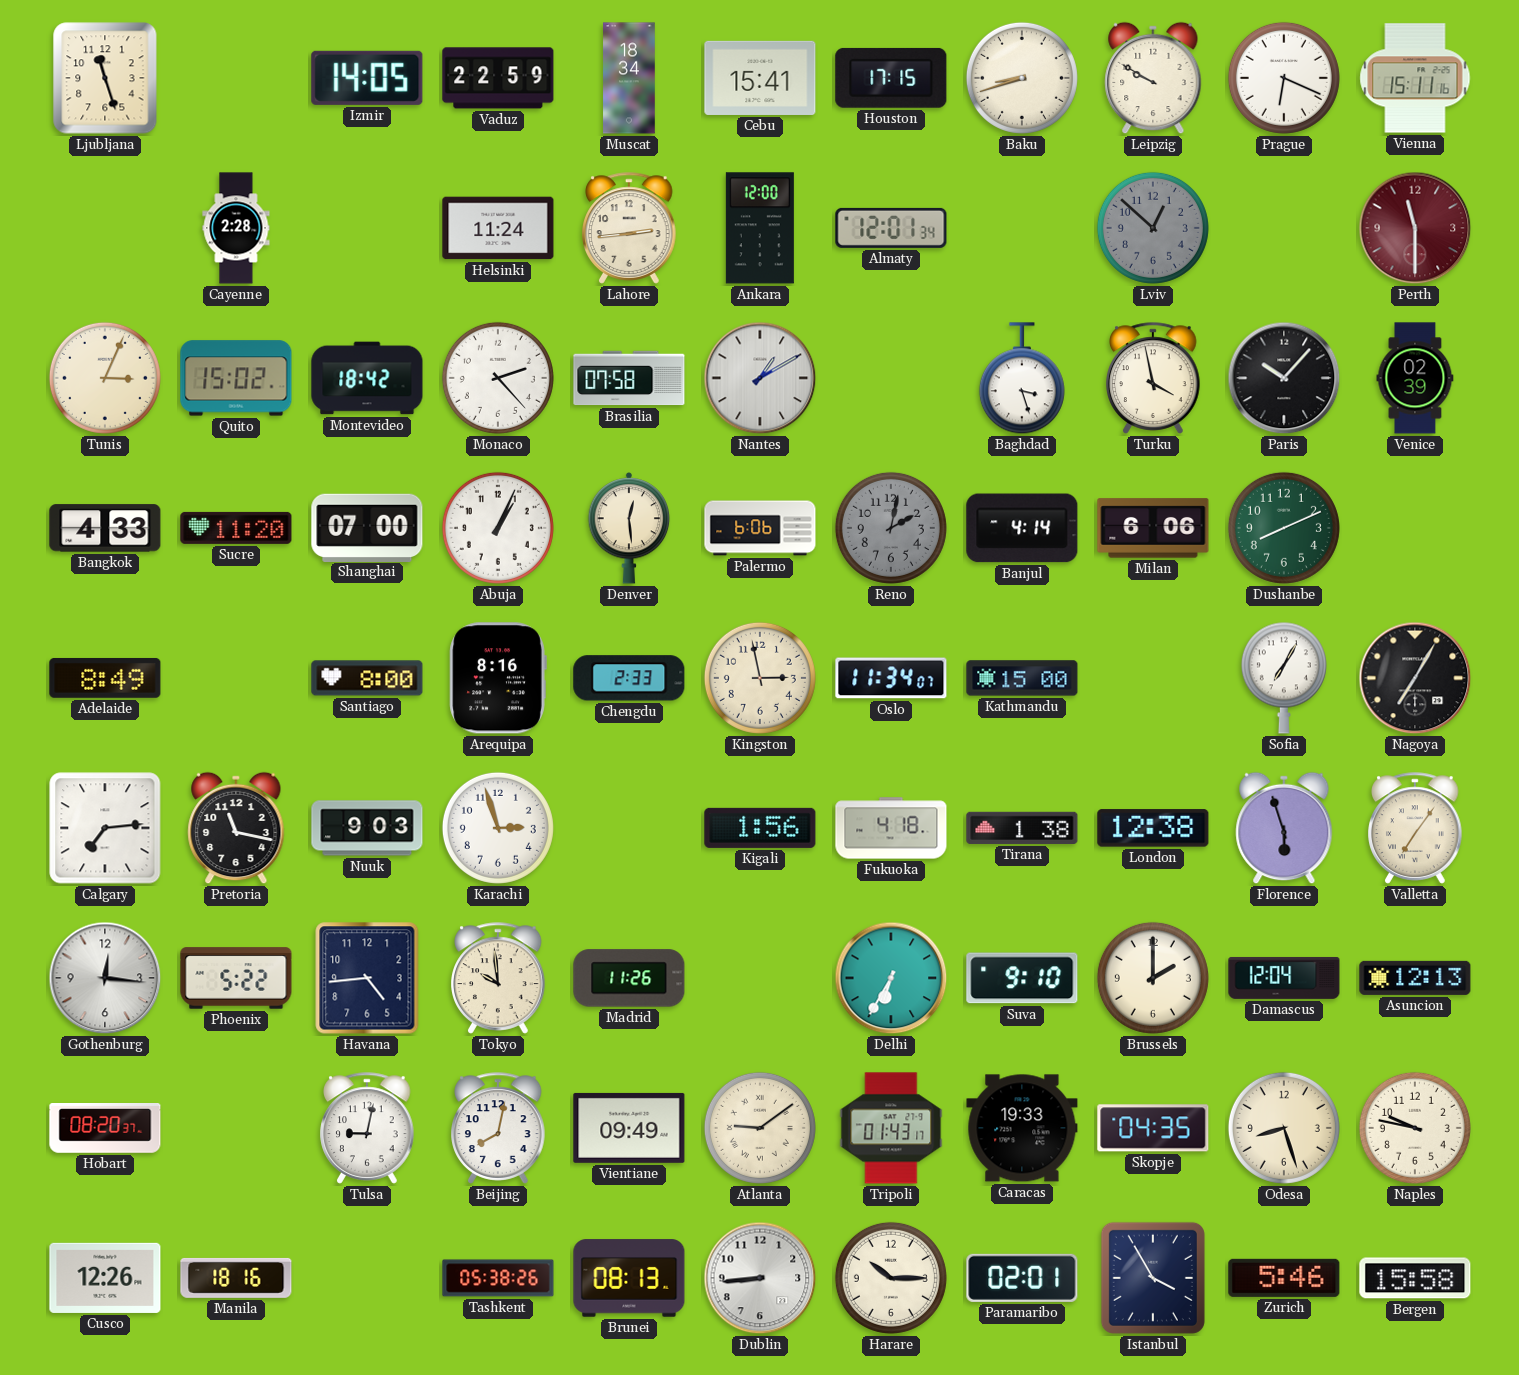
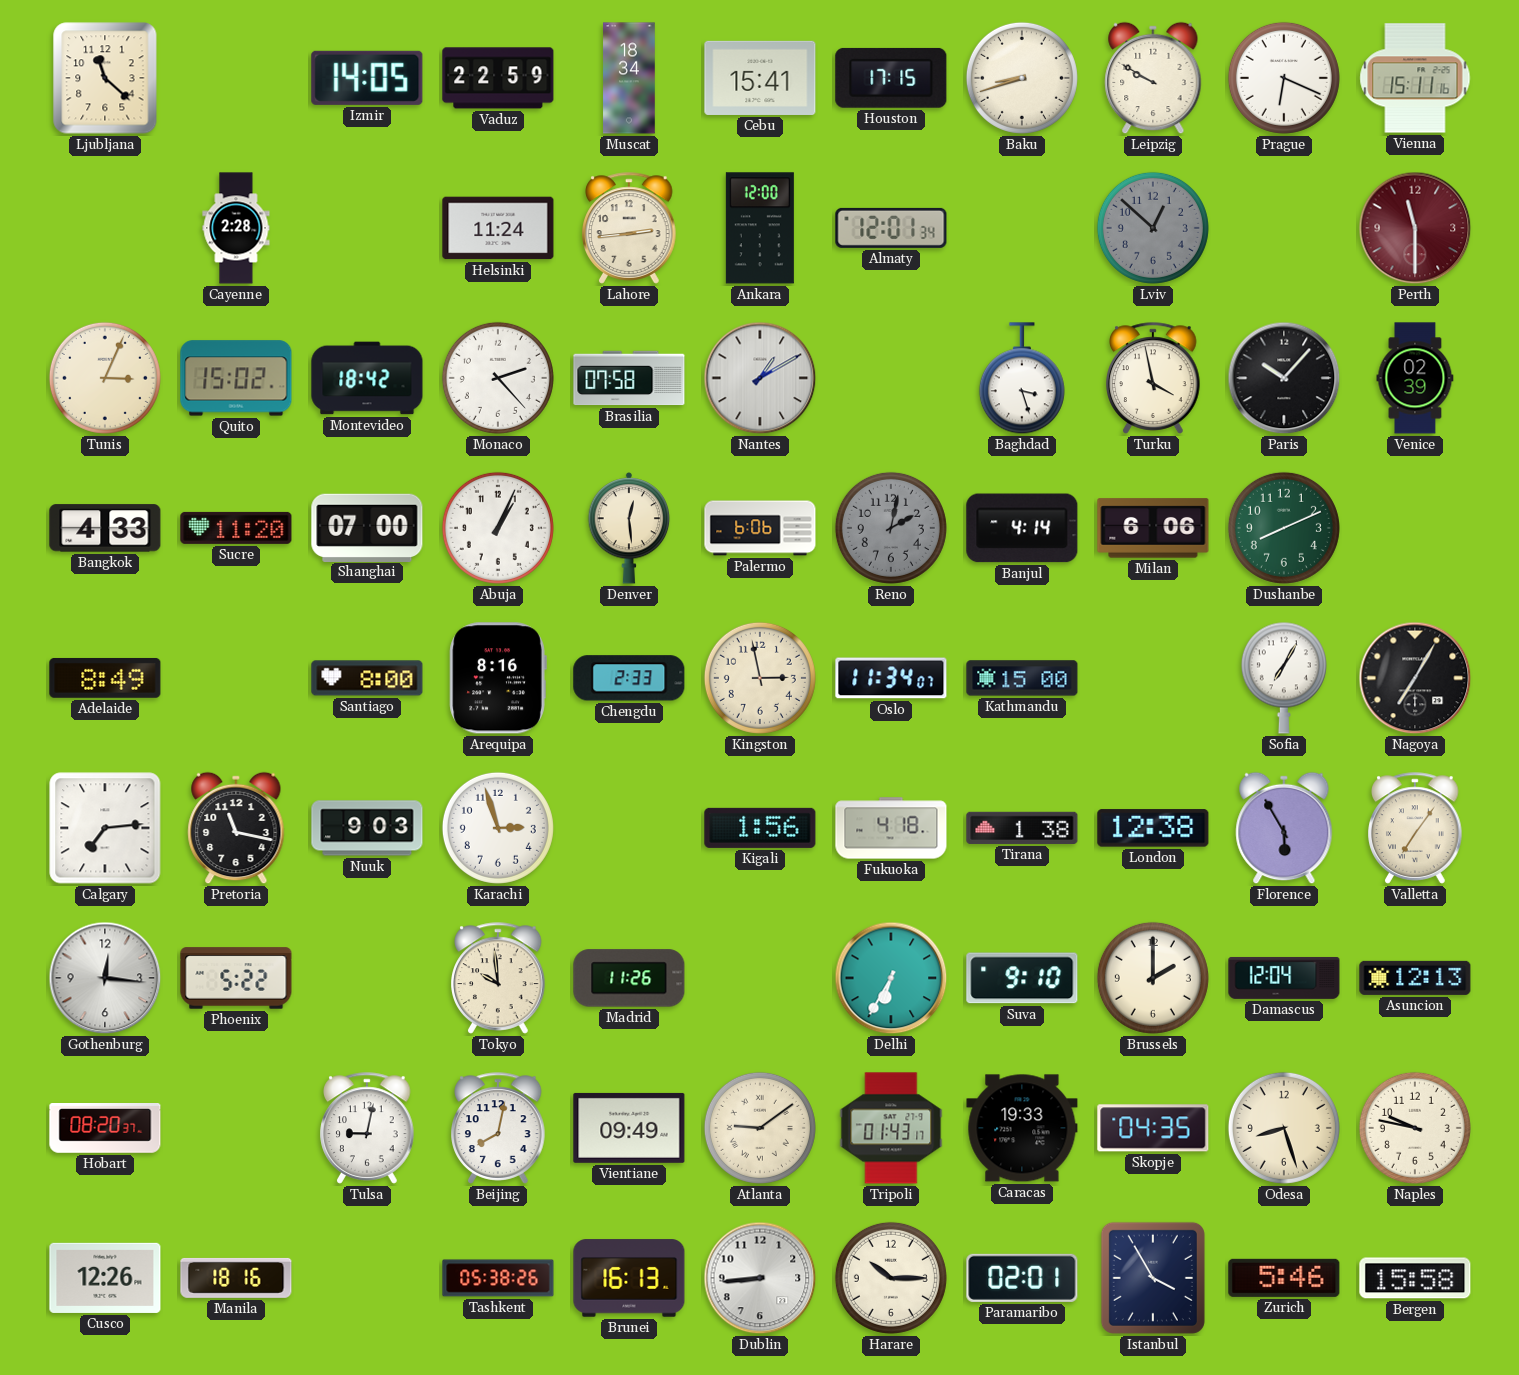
Ljubljana: 11:27 -> 11:22 (105, 78)
Florence: 5:57 -> 5:55 (1284, 828)
Havana: 4:44 -> none (367, 978)
Brunei: 08:13 -> 16:13 (629, 1278)
